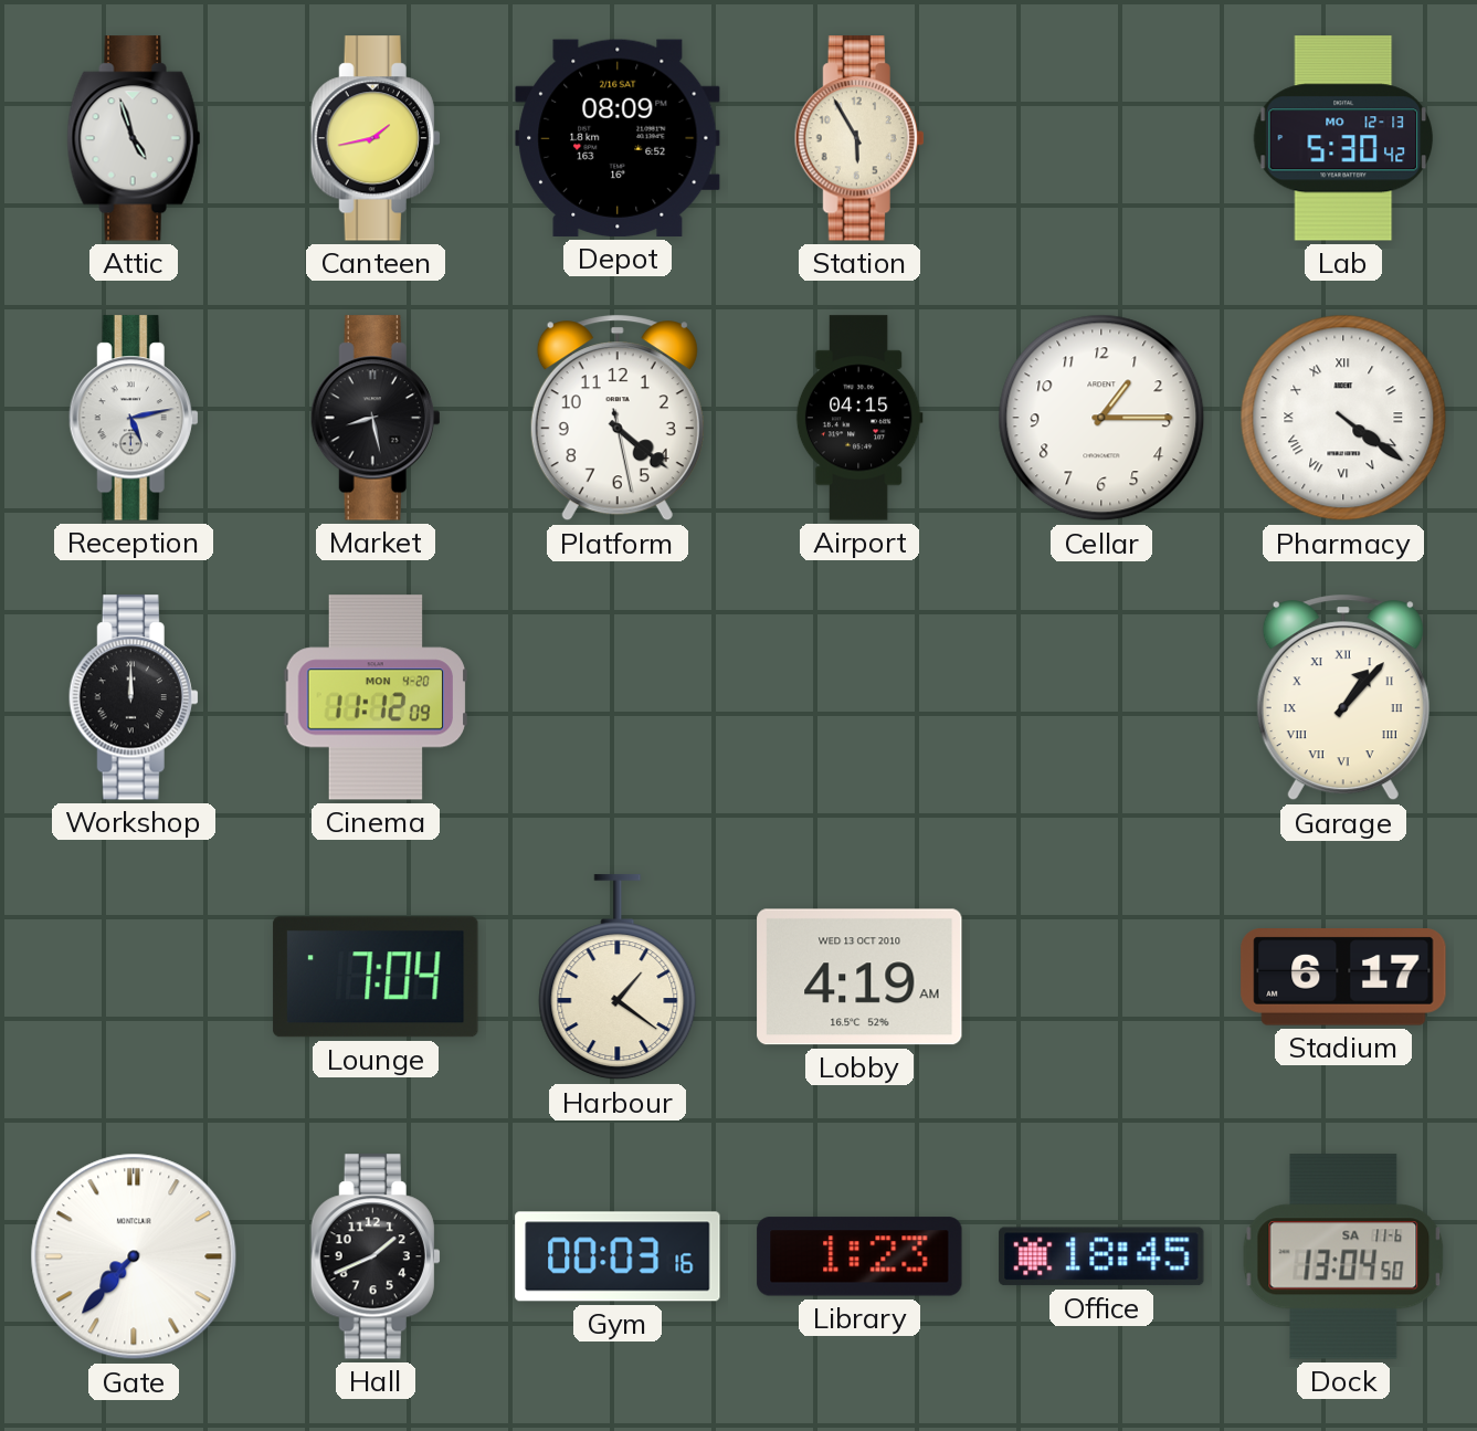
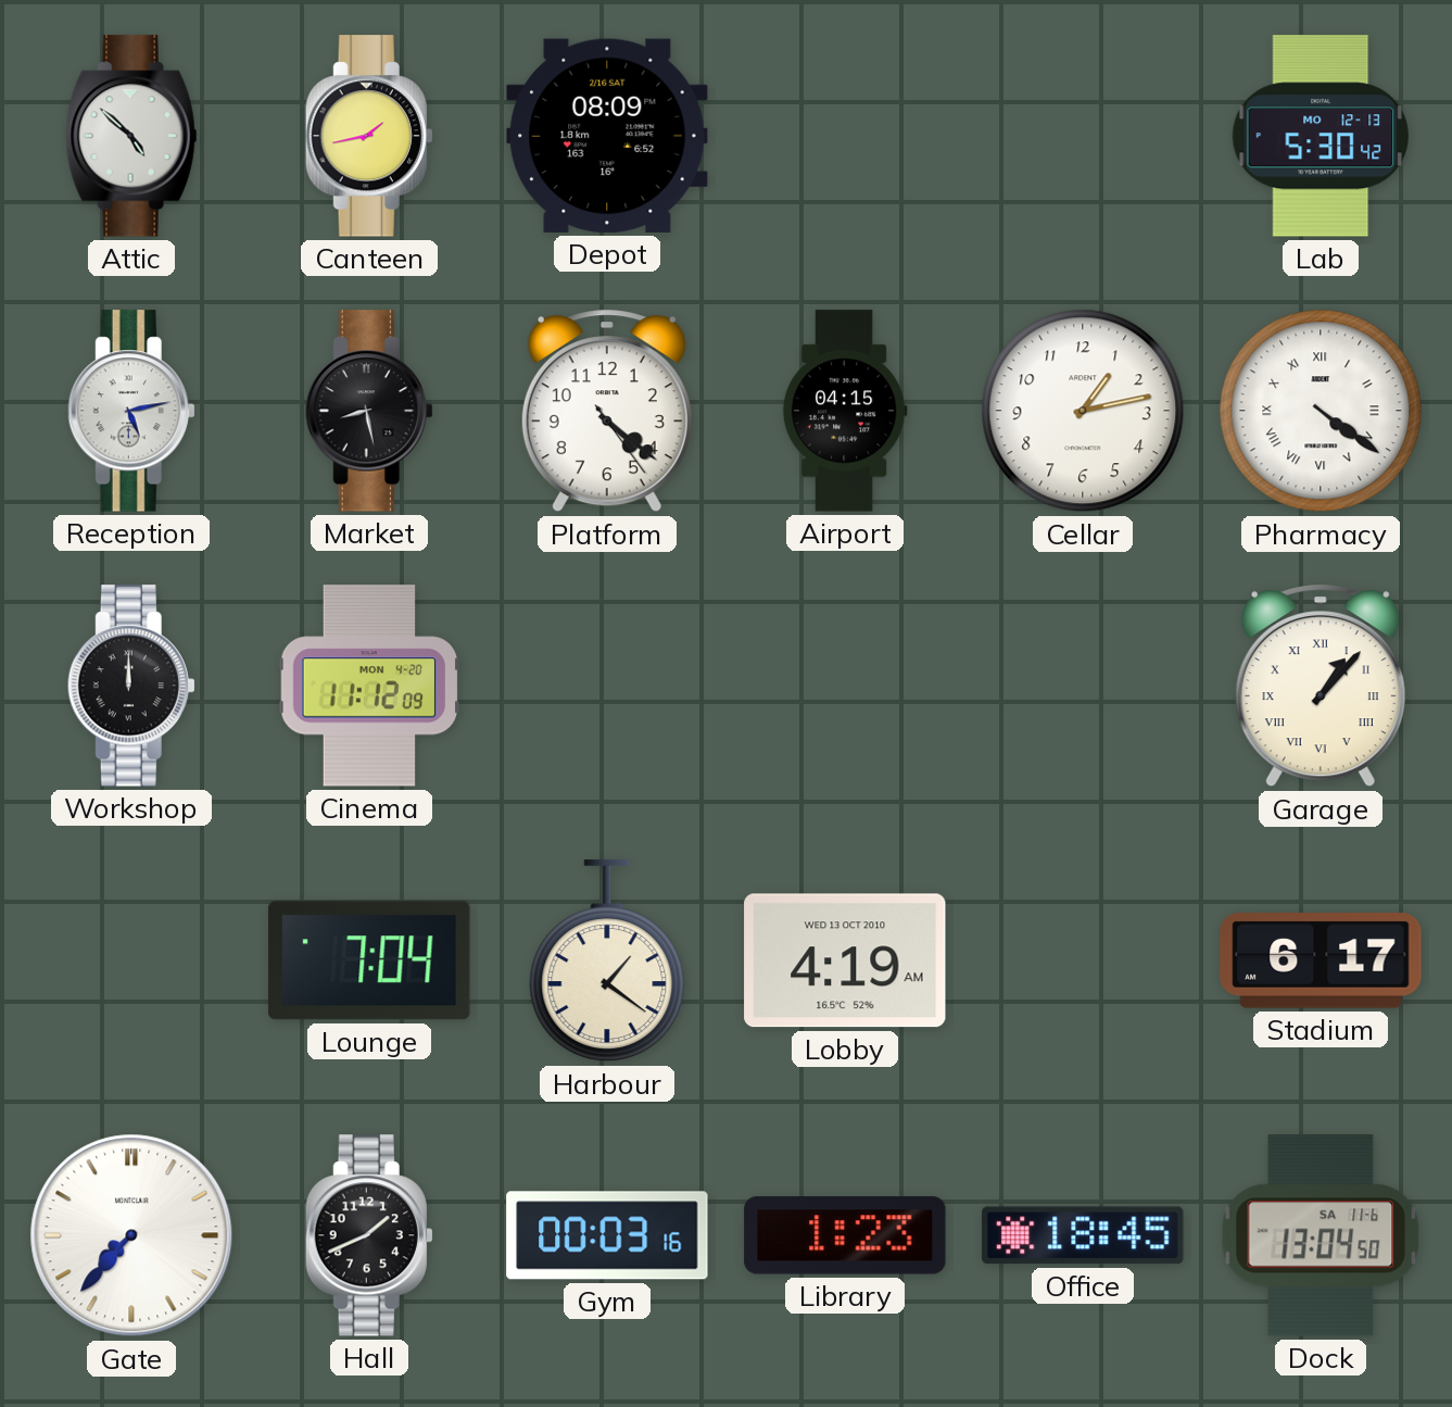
Attic: 4:57 -> 4:52 (131, 136)
Station: 5:55 -> none (859, 138)
Platform: 4:21:28 -> 4:21:24 (607, 411)
Cellar: 1:15 -> 1:13 (1083, 411)
